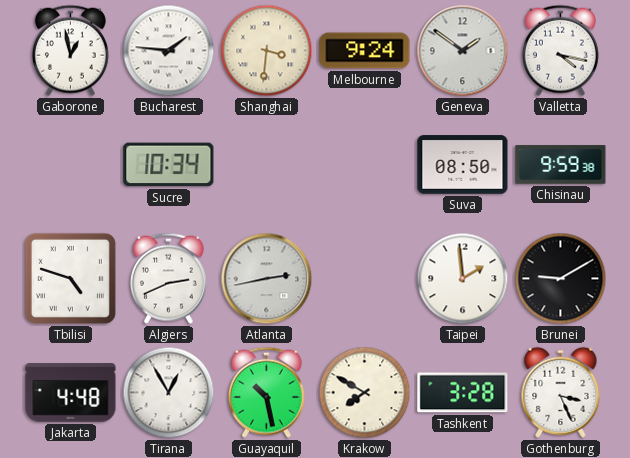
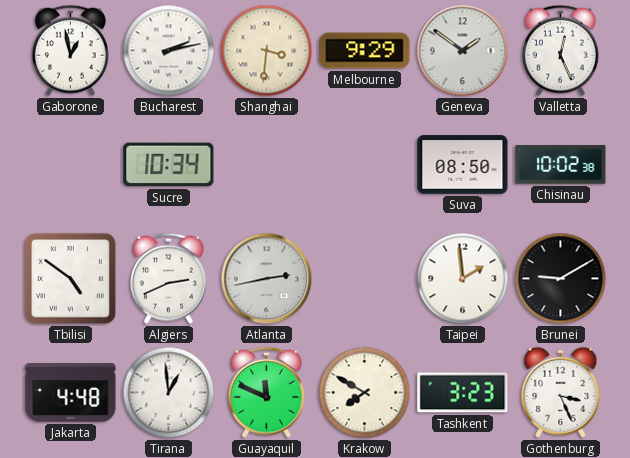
Bucharest: 1:46 -> 2:13 (169, 51)
Melbourne: 9:24 -> 9:29 (365, 51)
Valletta: 4:17 -> 12:26 (560, 50)
Chisinau: 9:59 -> 10:02 (561, 165)
Tbilisi: 4:48 -> 4:51 (70, 278)
Tirana: 12:55 -> 12:59 (169, 393)
Guayaquil: 10:28 -> 11:49 (266, 392)
Tashkent: 3:28 -> 3:23 (463, 393)
